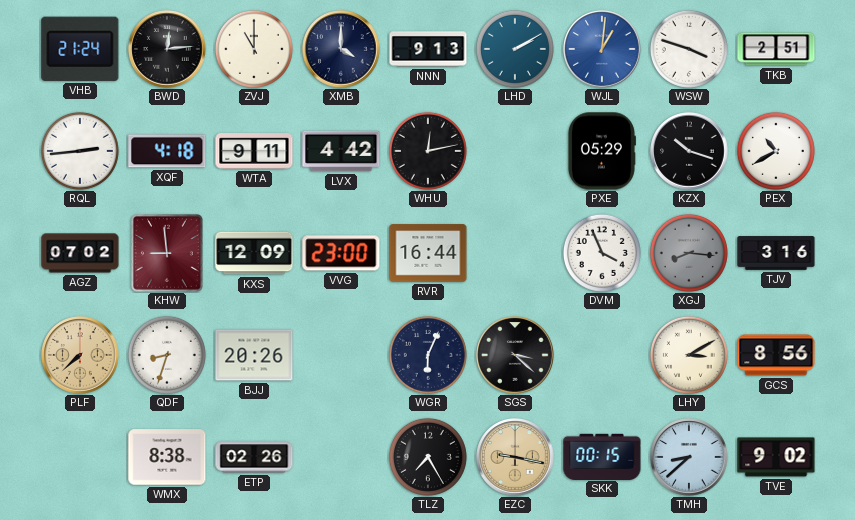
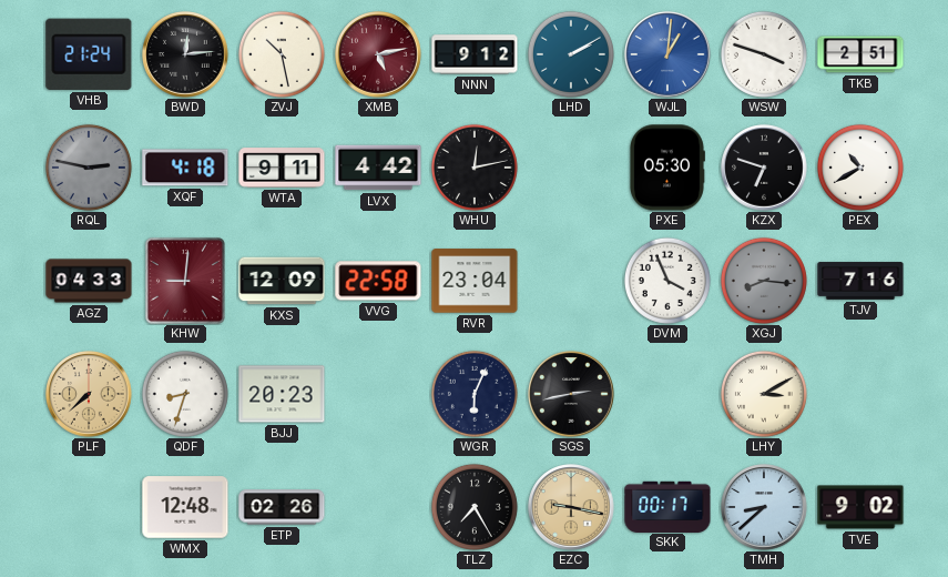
ZVJ: 11:00 -> 10:28 (282, 54)
XMB: 4:00 -> 5:13 (378, 54)
XMB dial: navy -> burgundy (378, 54)
NNN: 9:13 -> 9:12 (475, 54)
RQL: 2:44 -> 2:47 (89, 168)
RQL dial: white -> grey (89, 168)
PXE: 05:29 -> 05:30 (666, 168)
KZX: 10:18 -> 6:48 (764, 168)
AGZ: 07:02 -> 04:33 (89, 281)
KHW: 8:59 -> 9:01 (185, 281)
VVG: 23:00 -> 22:58 (378, 281)
RVR: 16:44 -> 23:04 (475, 281)
TJV: 3:16 -> 7:16 (860, 281)
BJJ: 20:26 -> 20:23 (282, 394)
SGS: 3:22 -> 2:43 (571, 394)
GCS: 8:56 -> none (776, 355)
WMX: 8:38 -> 12:48 (185, 507)
SKK: 00:15 -> 00:17 (667, 506)
